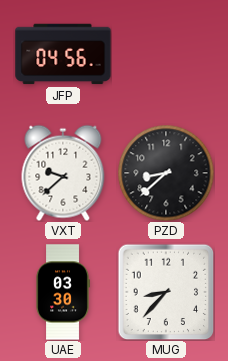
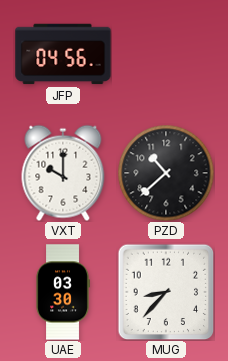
VXT: 9:38 -> 10:00 (63, 173)
PZD: 8:38 -> 10:38 (166, 173)
